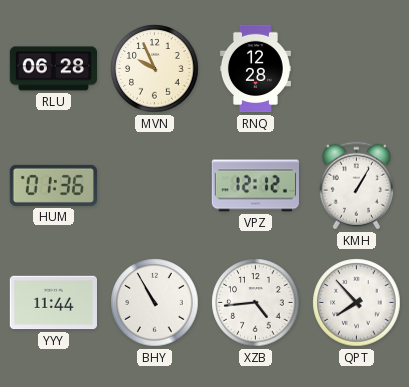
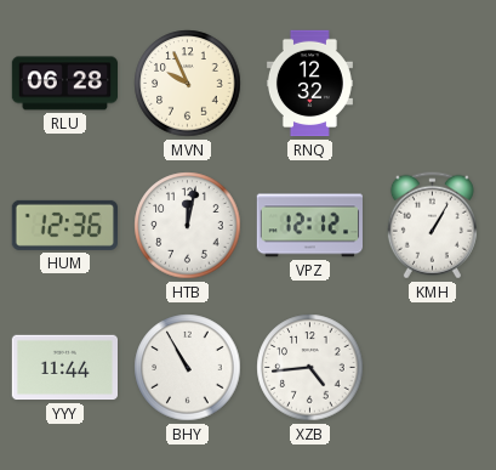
RNQ: 12:28 -> 12:32 (309, 84)
HUM: 01:36 -> 12:36 (64, 225)
HTB: none -> 12:02 (188, 226)
QPT: 7:53 -> none (357, 303)
